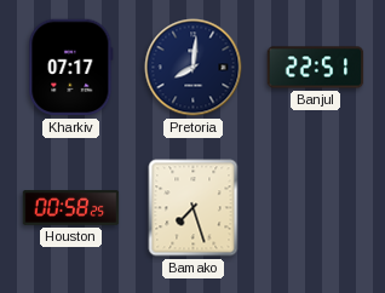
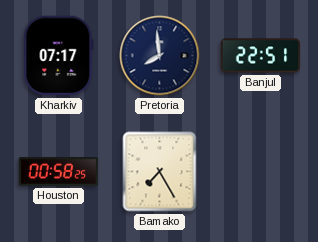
Pretoria: 8:01 -> 7:59 (160, 56)
Bamako: 7:27 -> 7:25 (160, 172)
